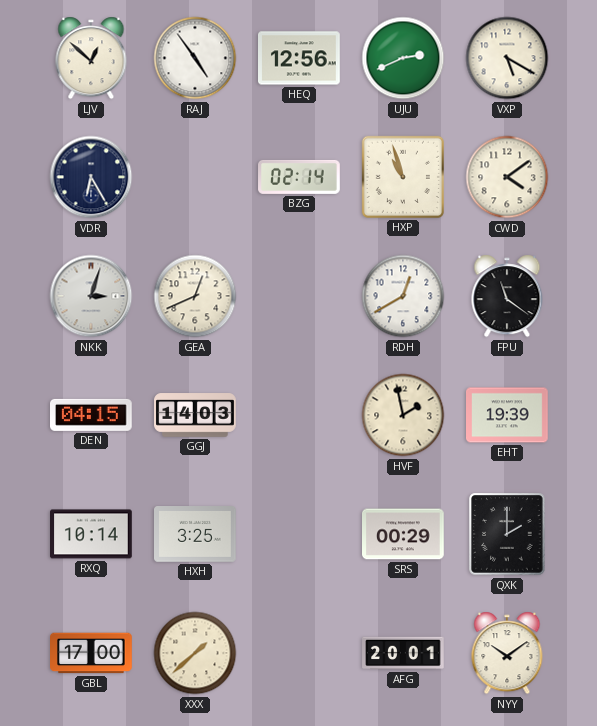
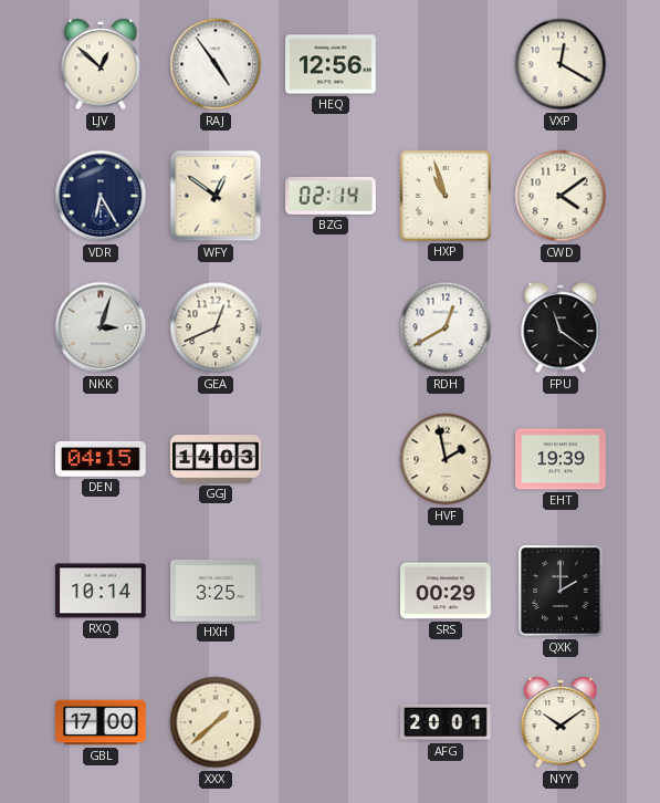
UJU: 2:41 -> none (403, 58)
VXP: 5:20 -> 12:20 (561, 64)
WFY: none -> 12:51 (216, 196)
